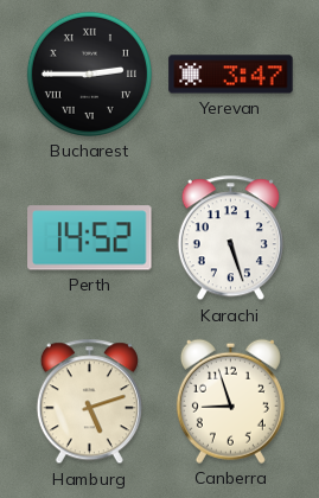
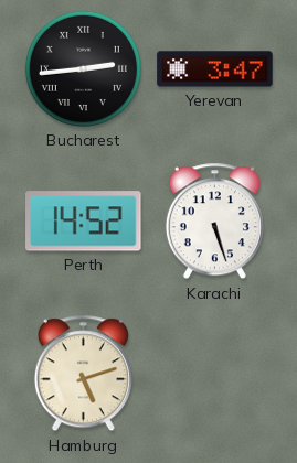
Bucharest: 2:45 -> 2:44 (83, 68)
Canberra: 8:57 -> none (230, 401)
